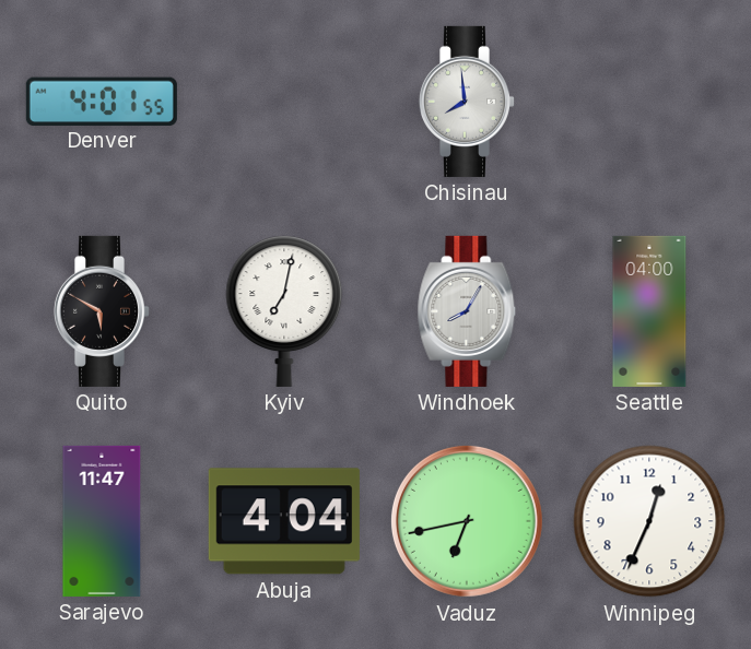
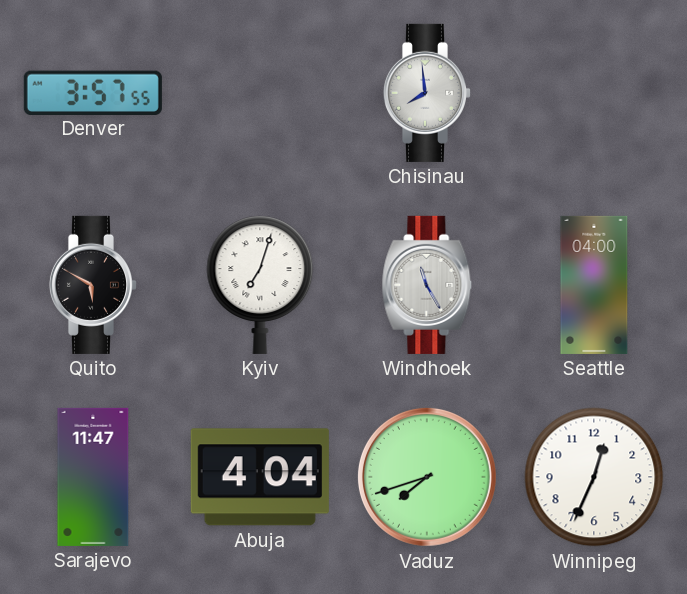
Denver: 4:01 -> 3:57 (93, 92)
Kyiv: 7:02 -> 7:03 (260, 285)
Windhoek: 8:05 -> 11:25 (427, 285)
Vaduz: 6:43 -> 7:42 (427, 477)
